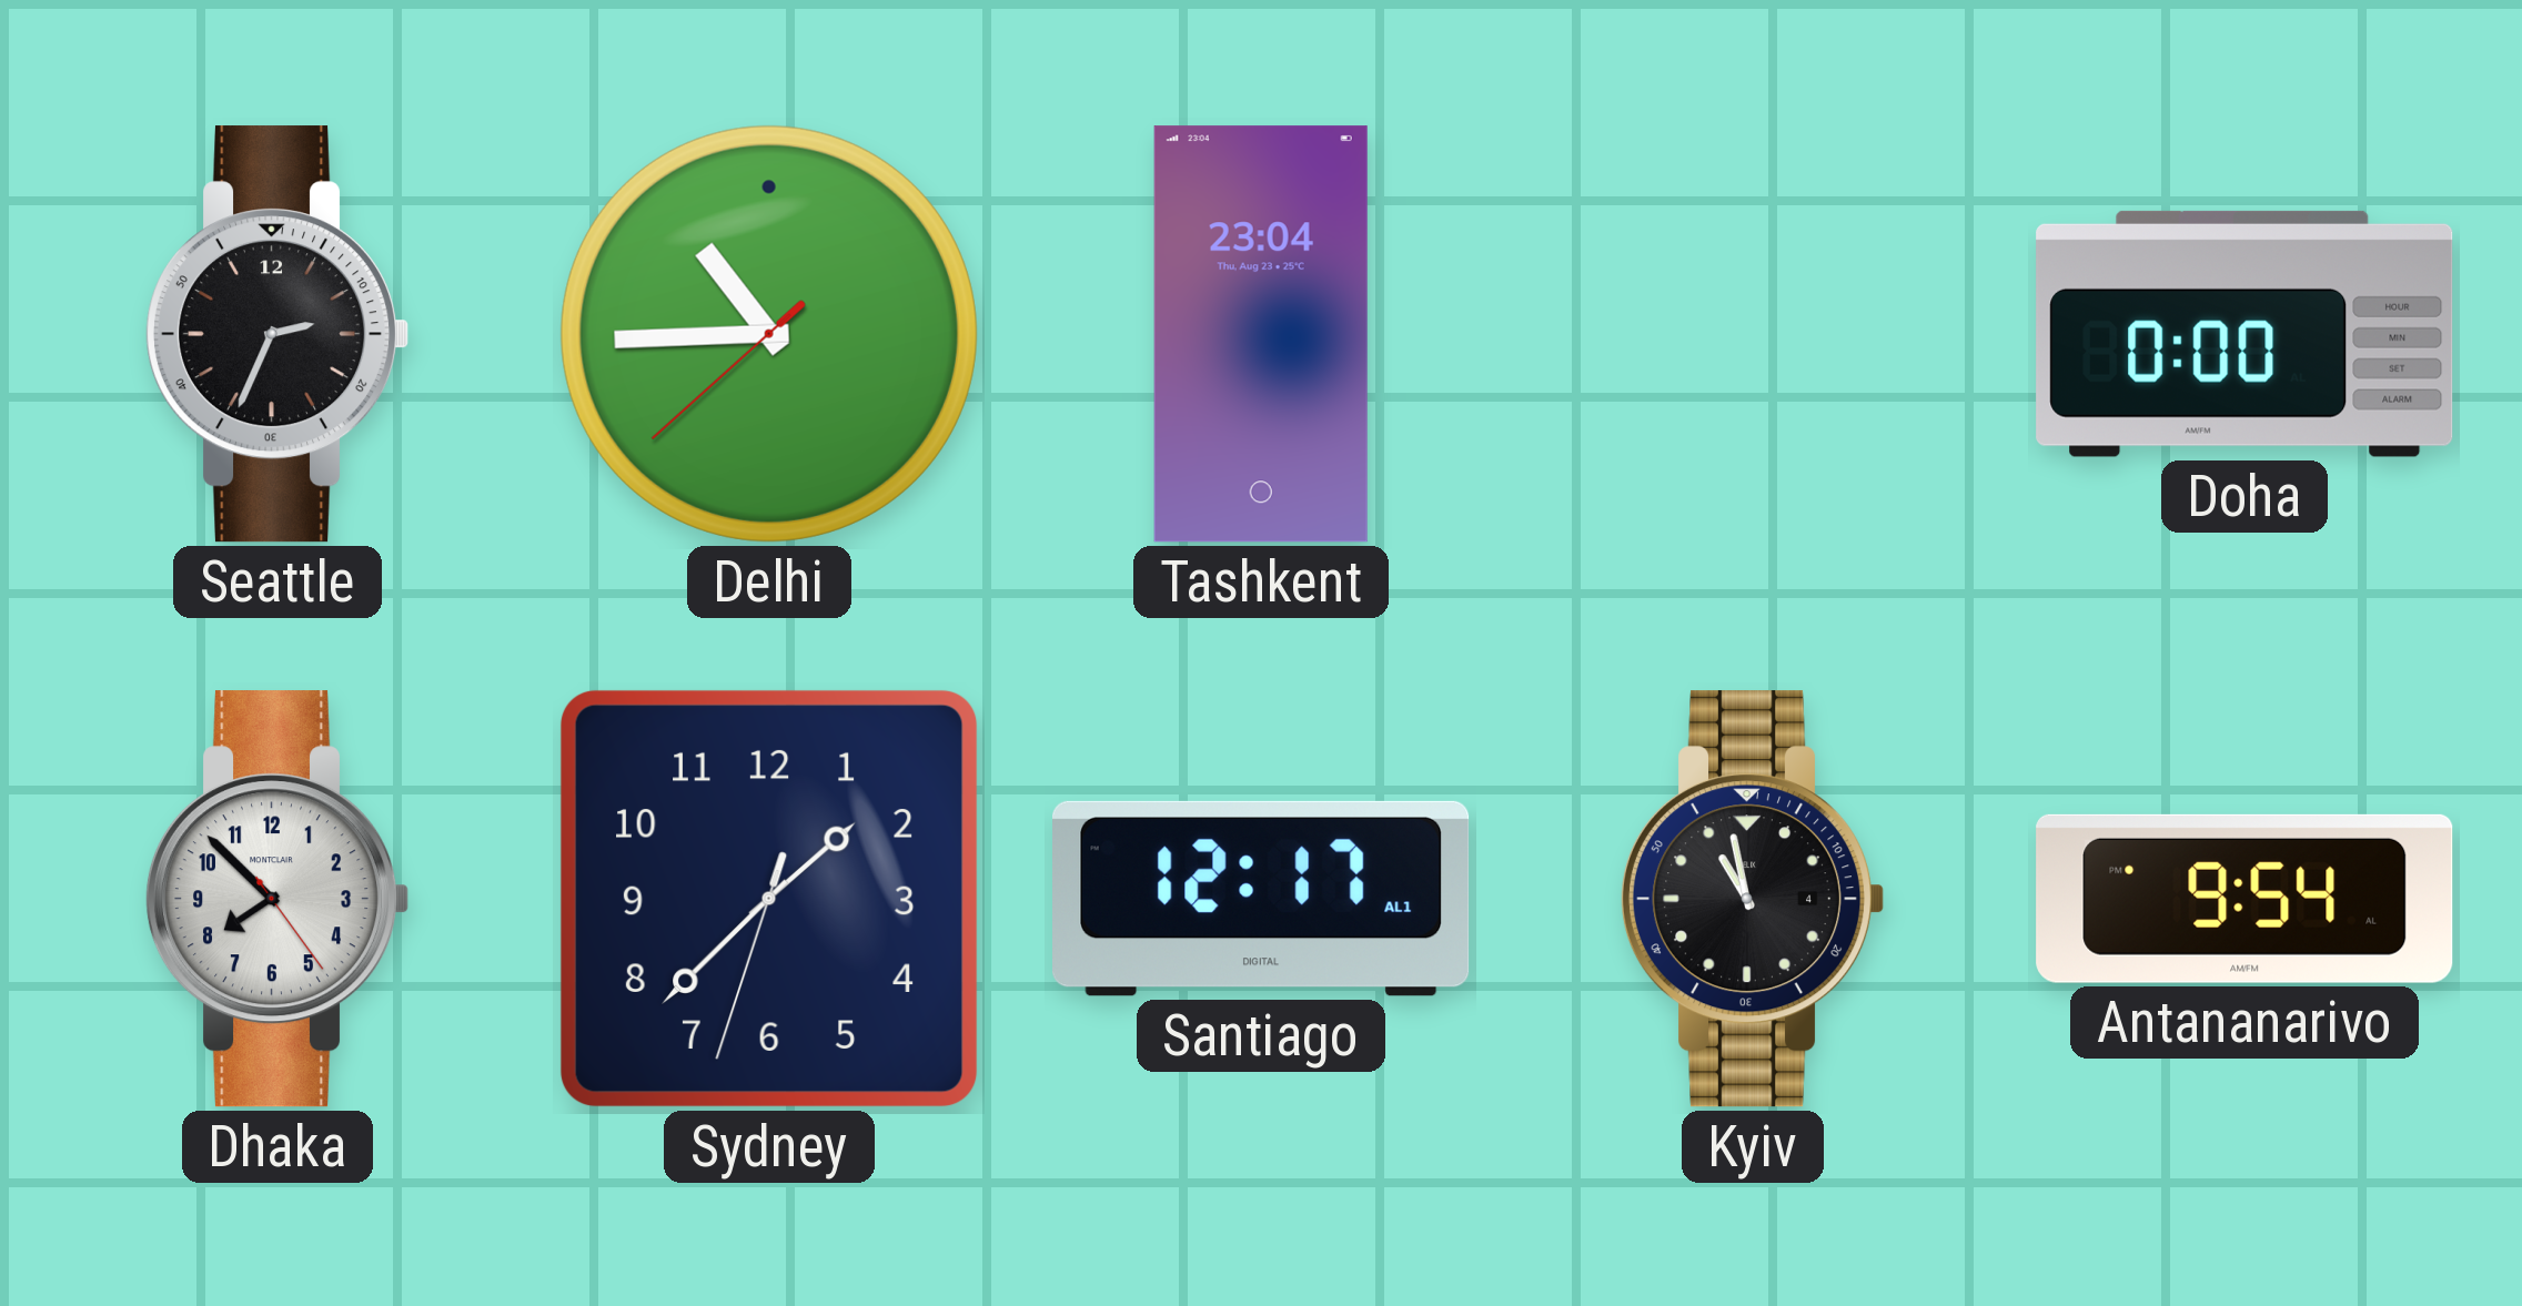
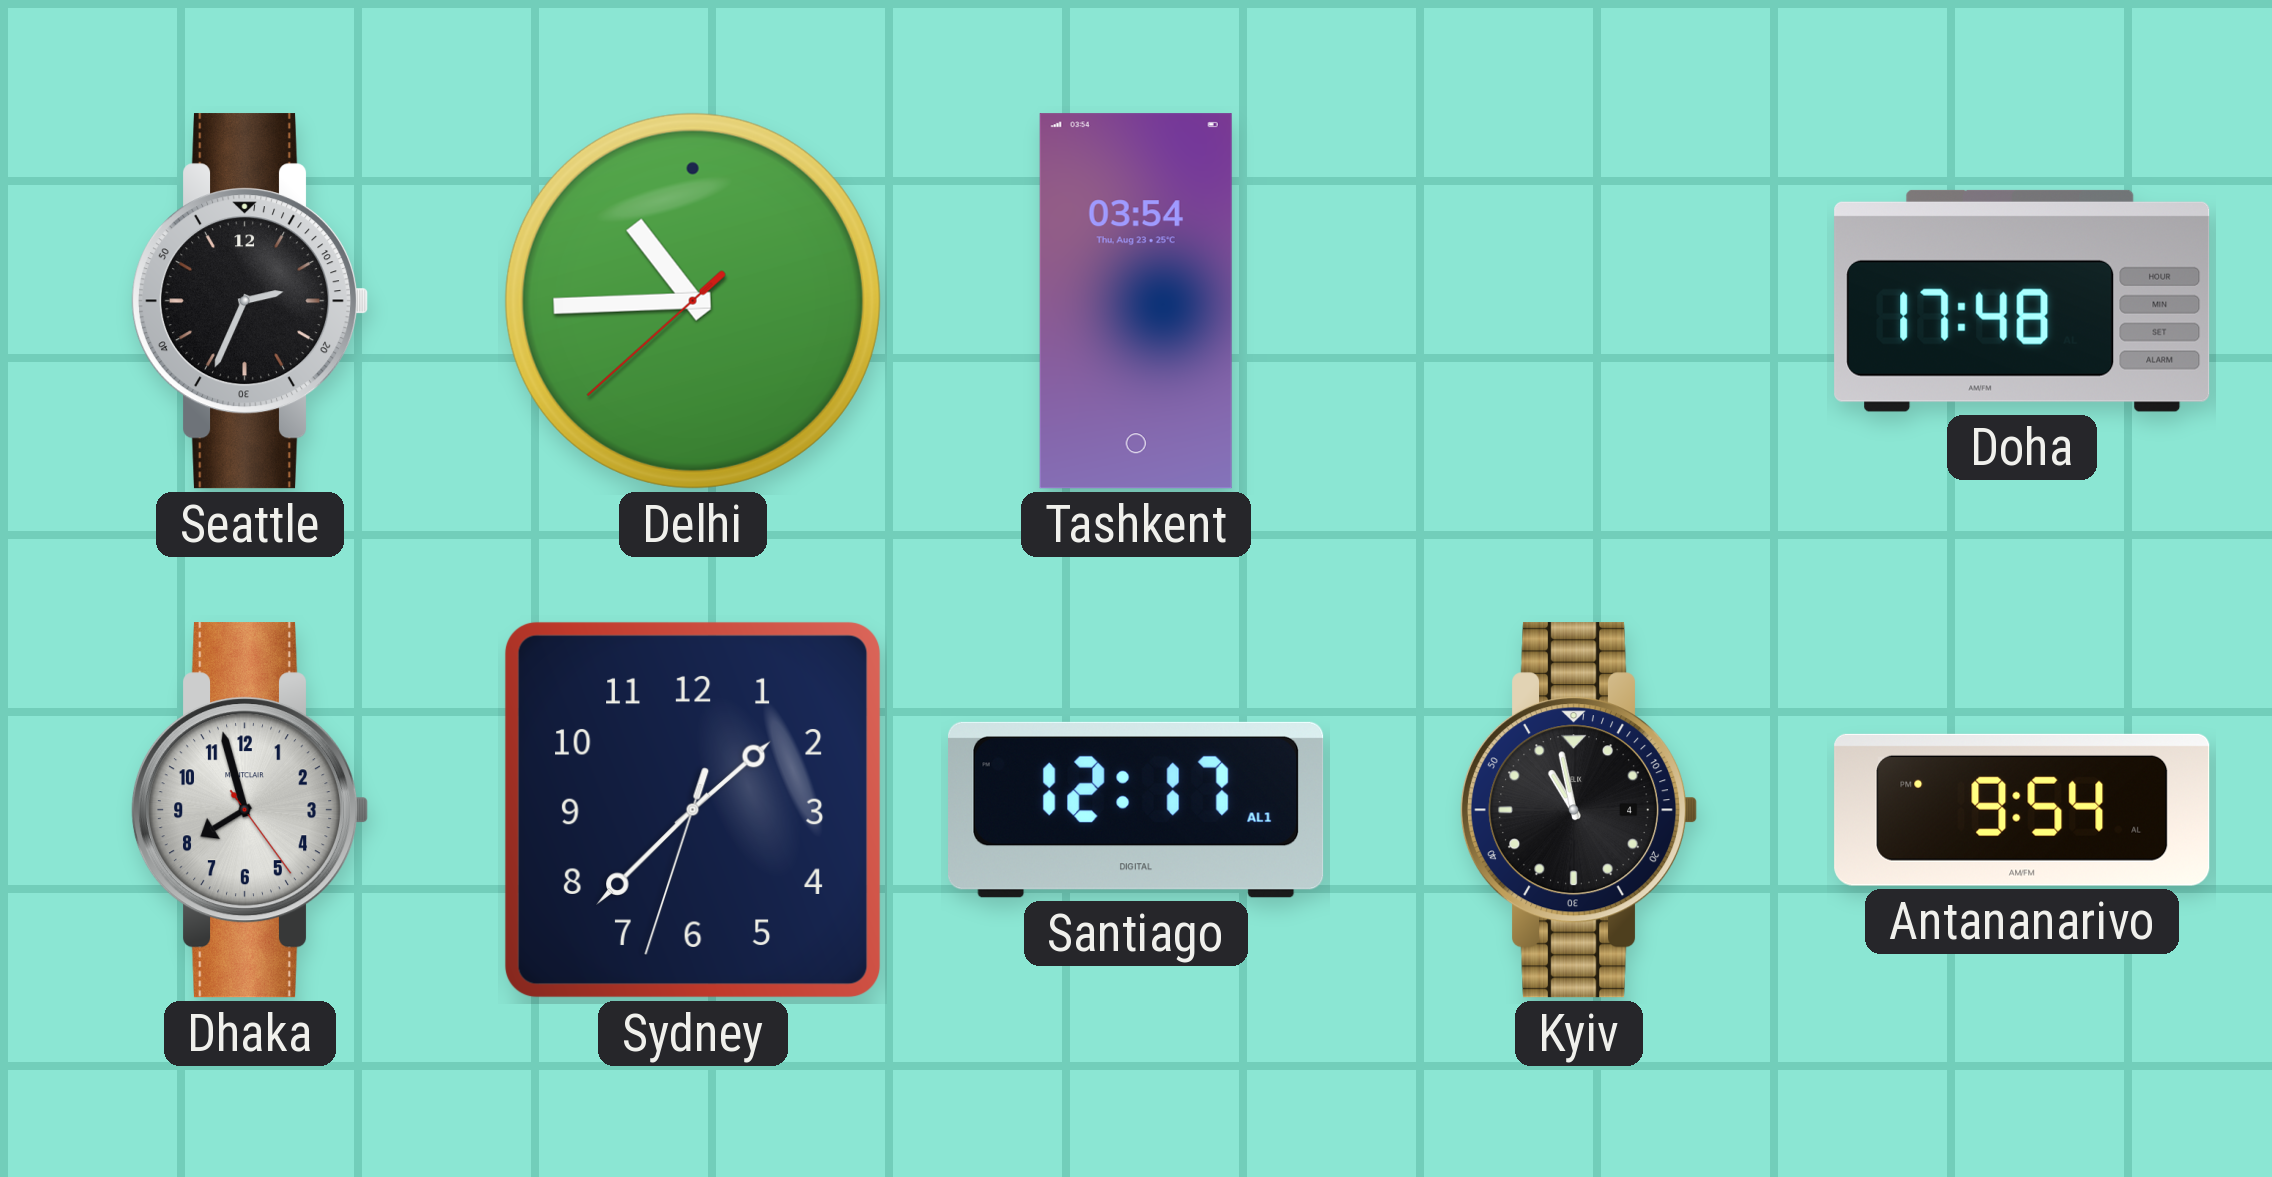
Tashkent: 23:04 -> 03:54 (1136, 301)
Doha: 0:00 -> 17:48 (2022, 301)
Dhaka: 7:52 -> 7:57 (250, 810)
